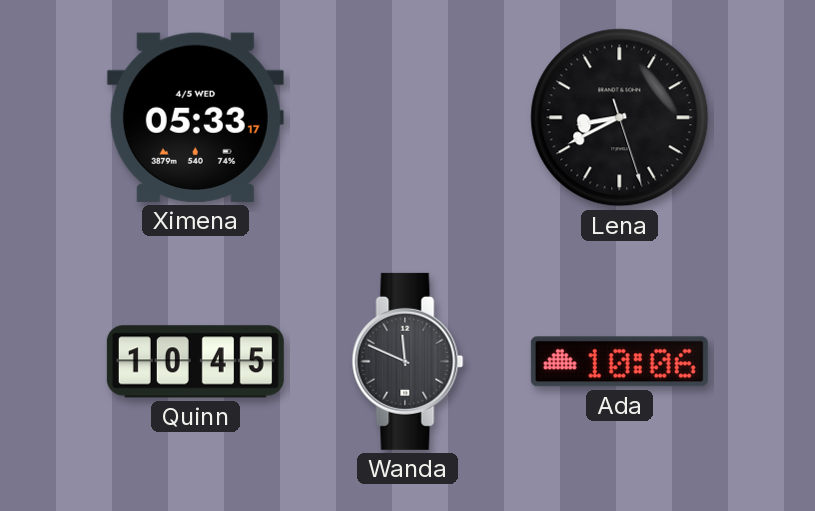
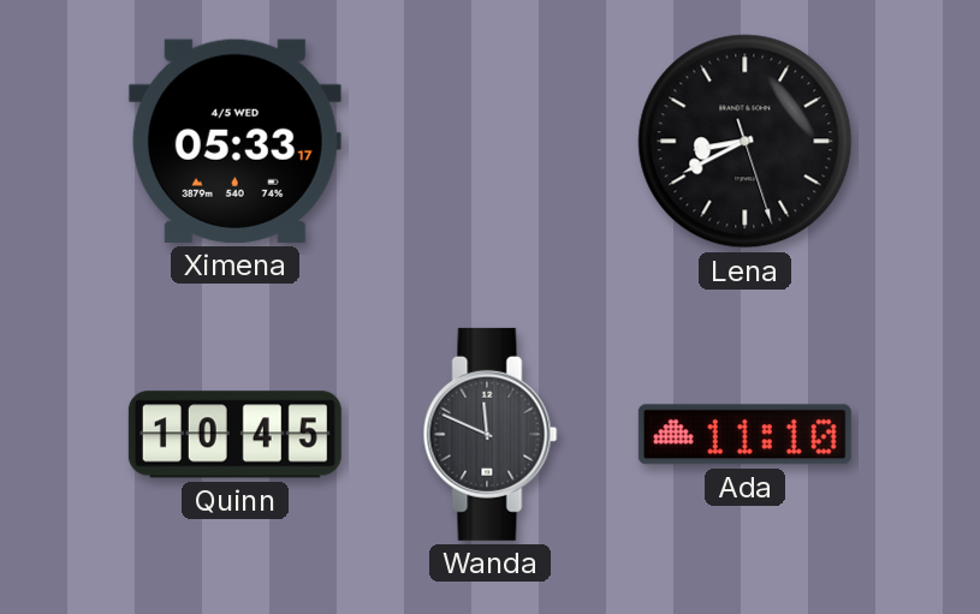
Ada: 10:06 -> 11:10 (744, 435)
